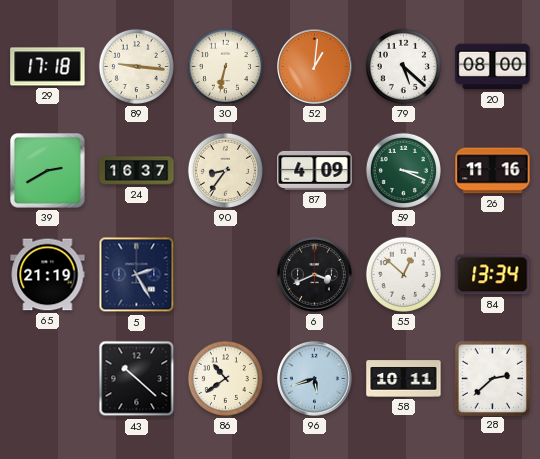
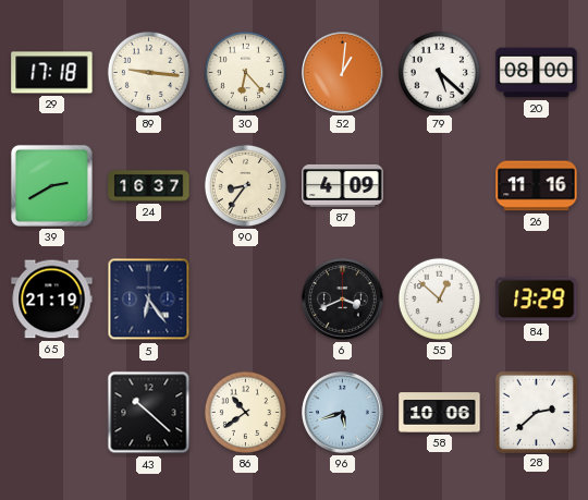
30: 6:32 -> 6:23 (245, 72)
59: 3:19 -> none (403, 170)
5: 2:25 -> 6:24 (149, 300)
84: 13:34 -> 13:29 (537, 300)
58: 10:11 -> 10:06 (440, 413)
